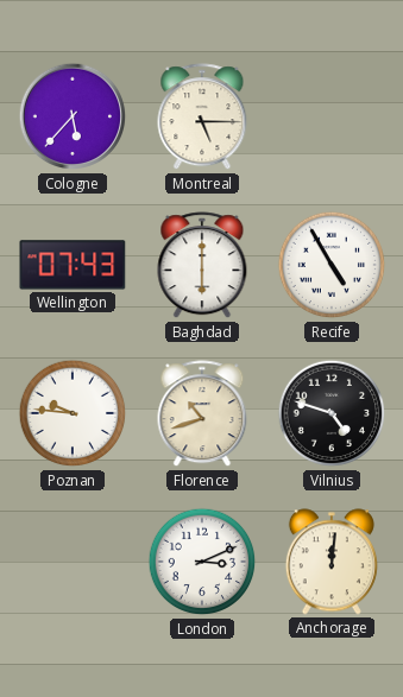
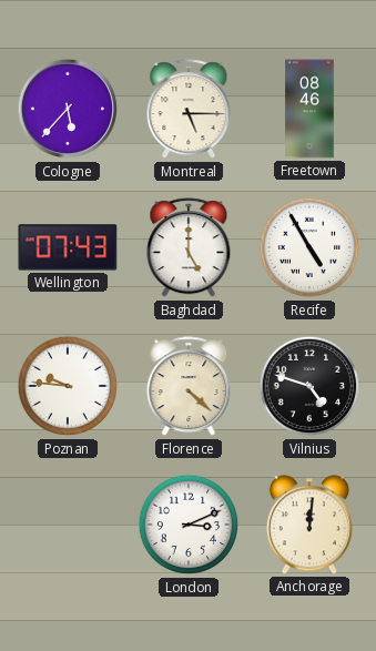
Freetown: none -> 08:46 (309, 109)
Baghdad: 6:00 -> 5:00 (189, 248)
Florence: 10:42 -> 4:22 (189, 387)
